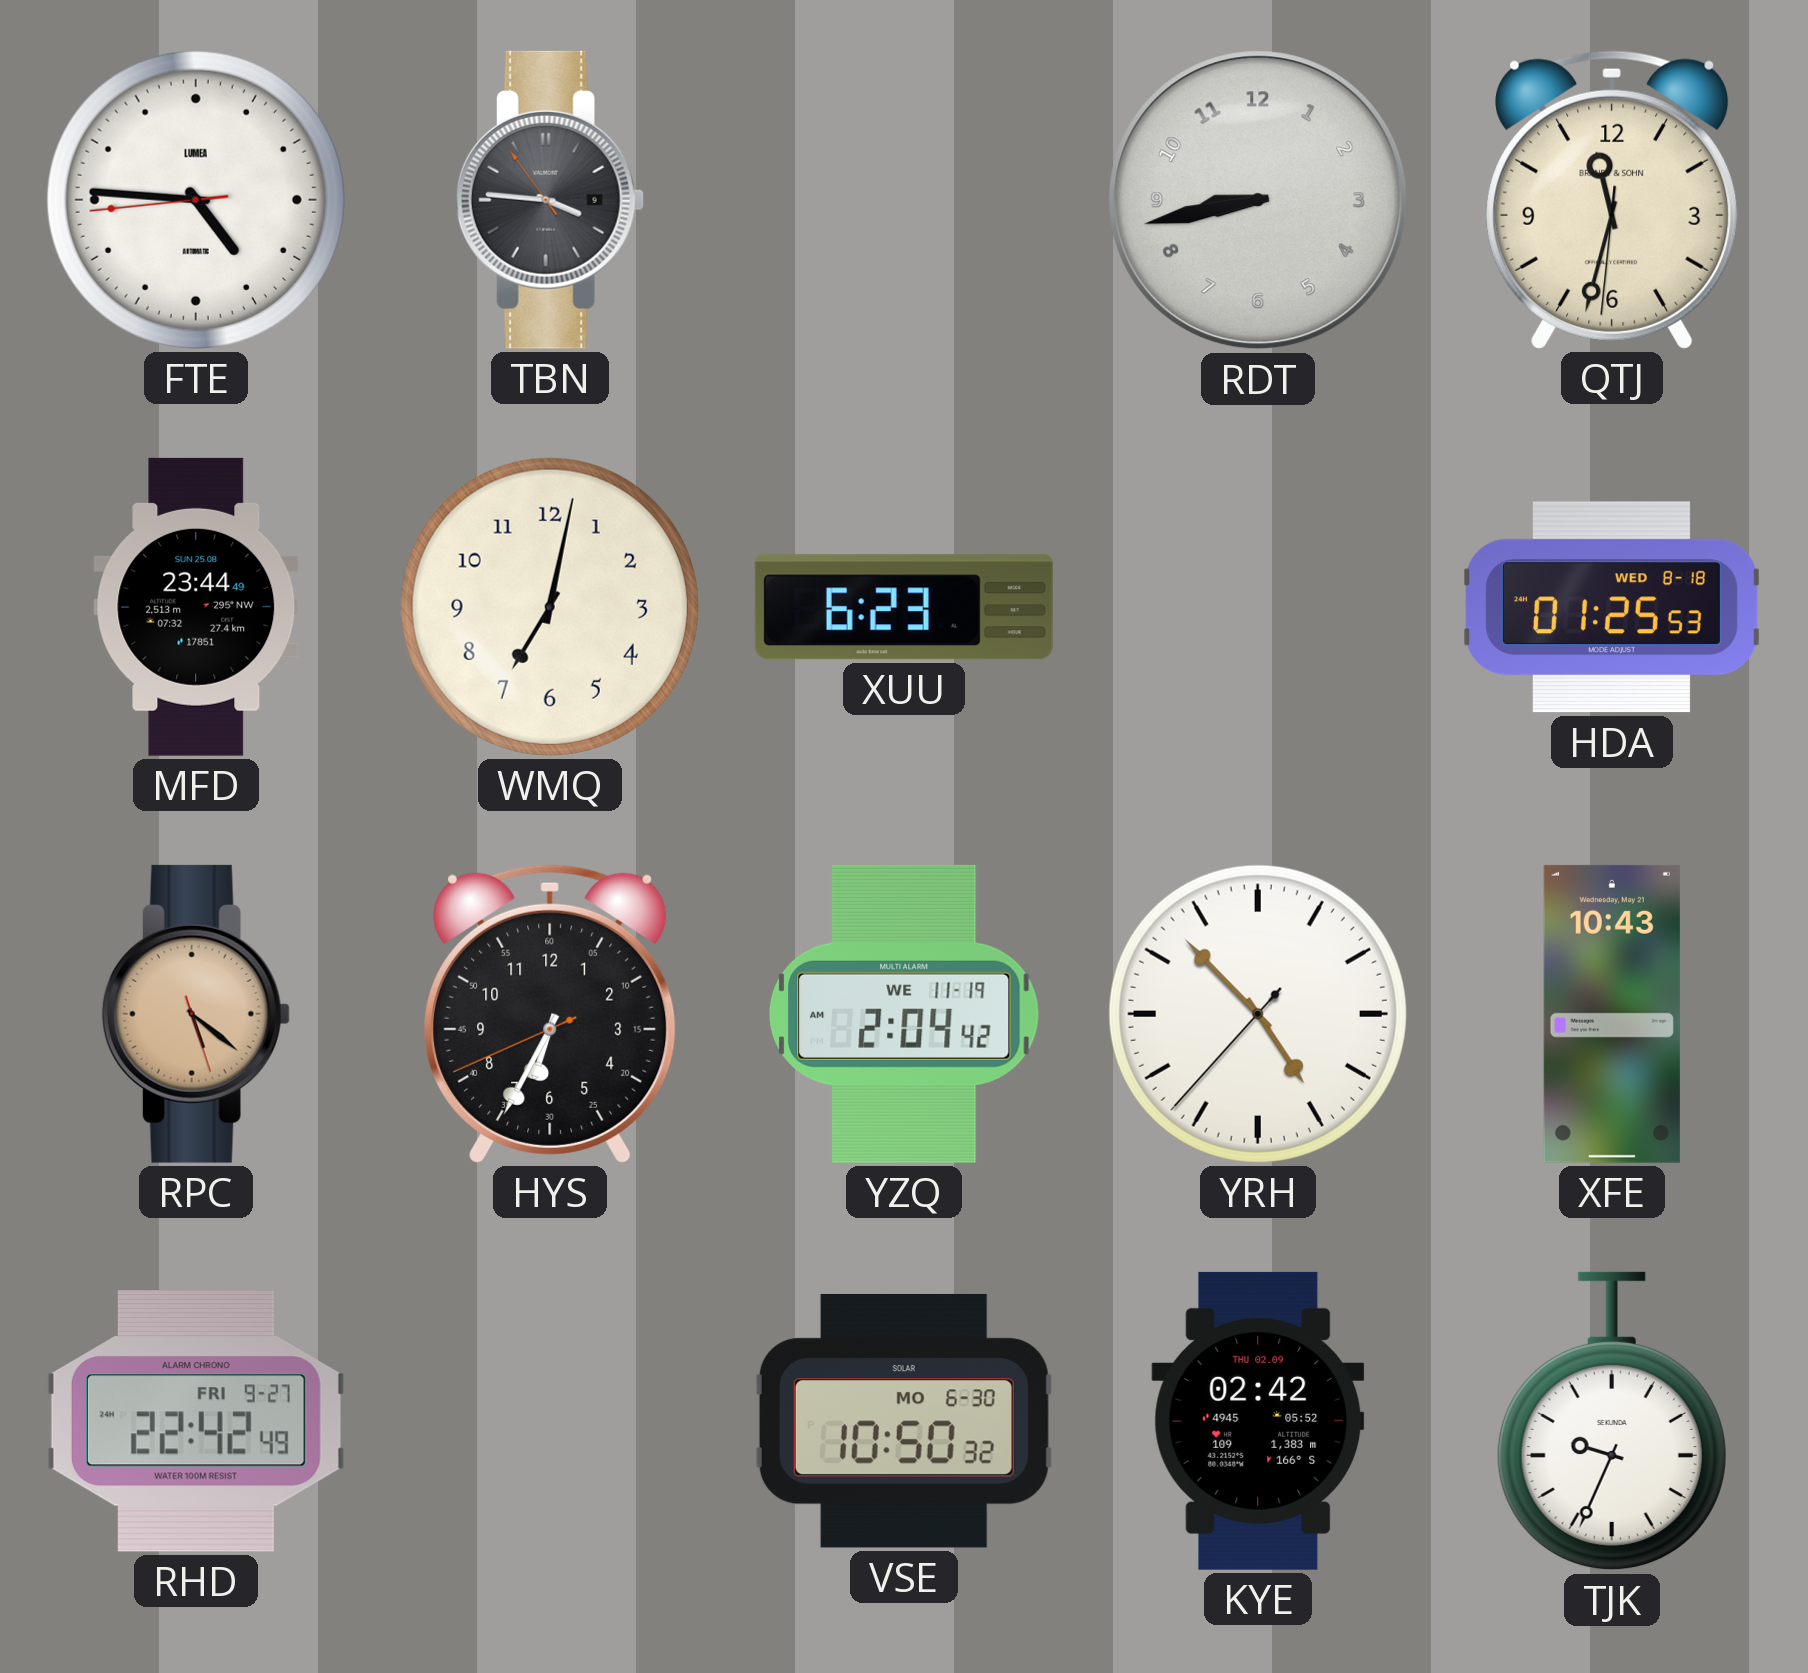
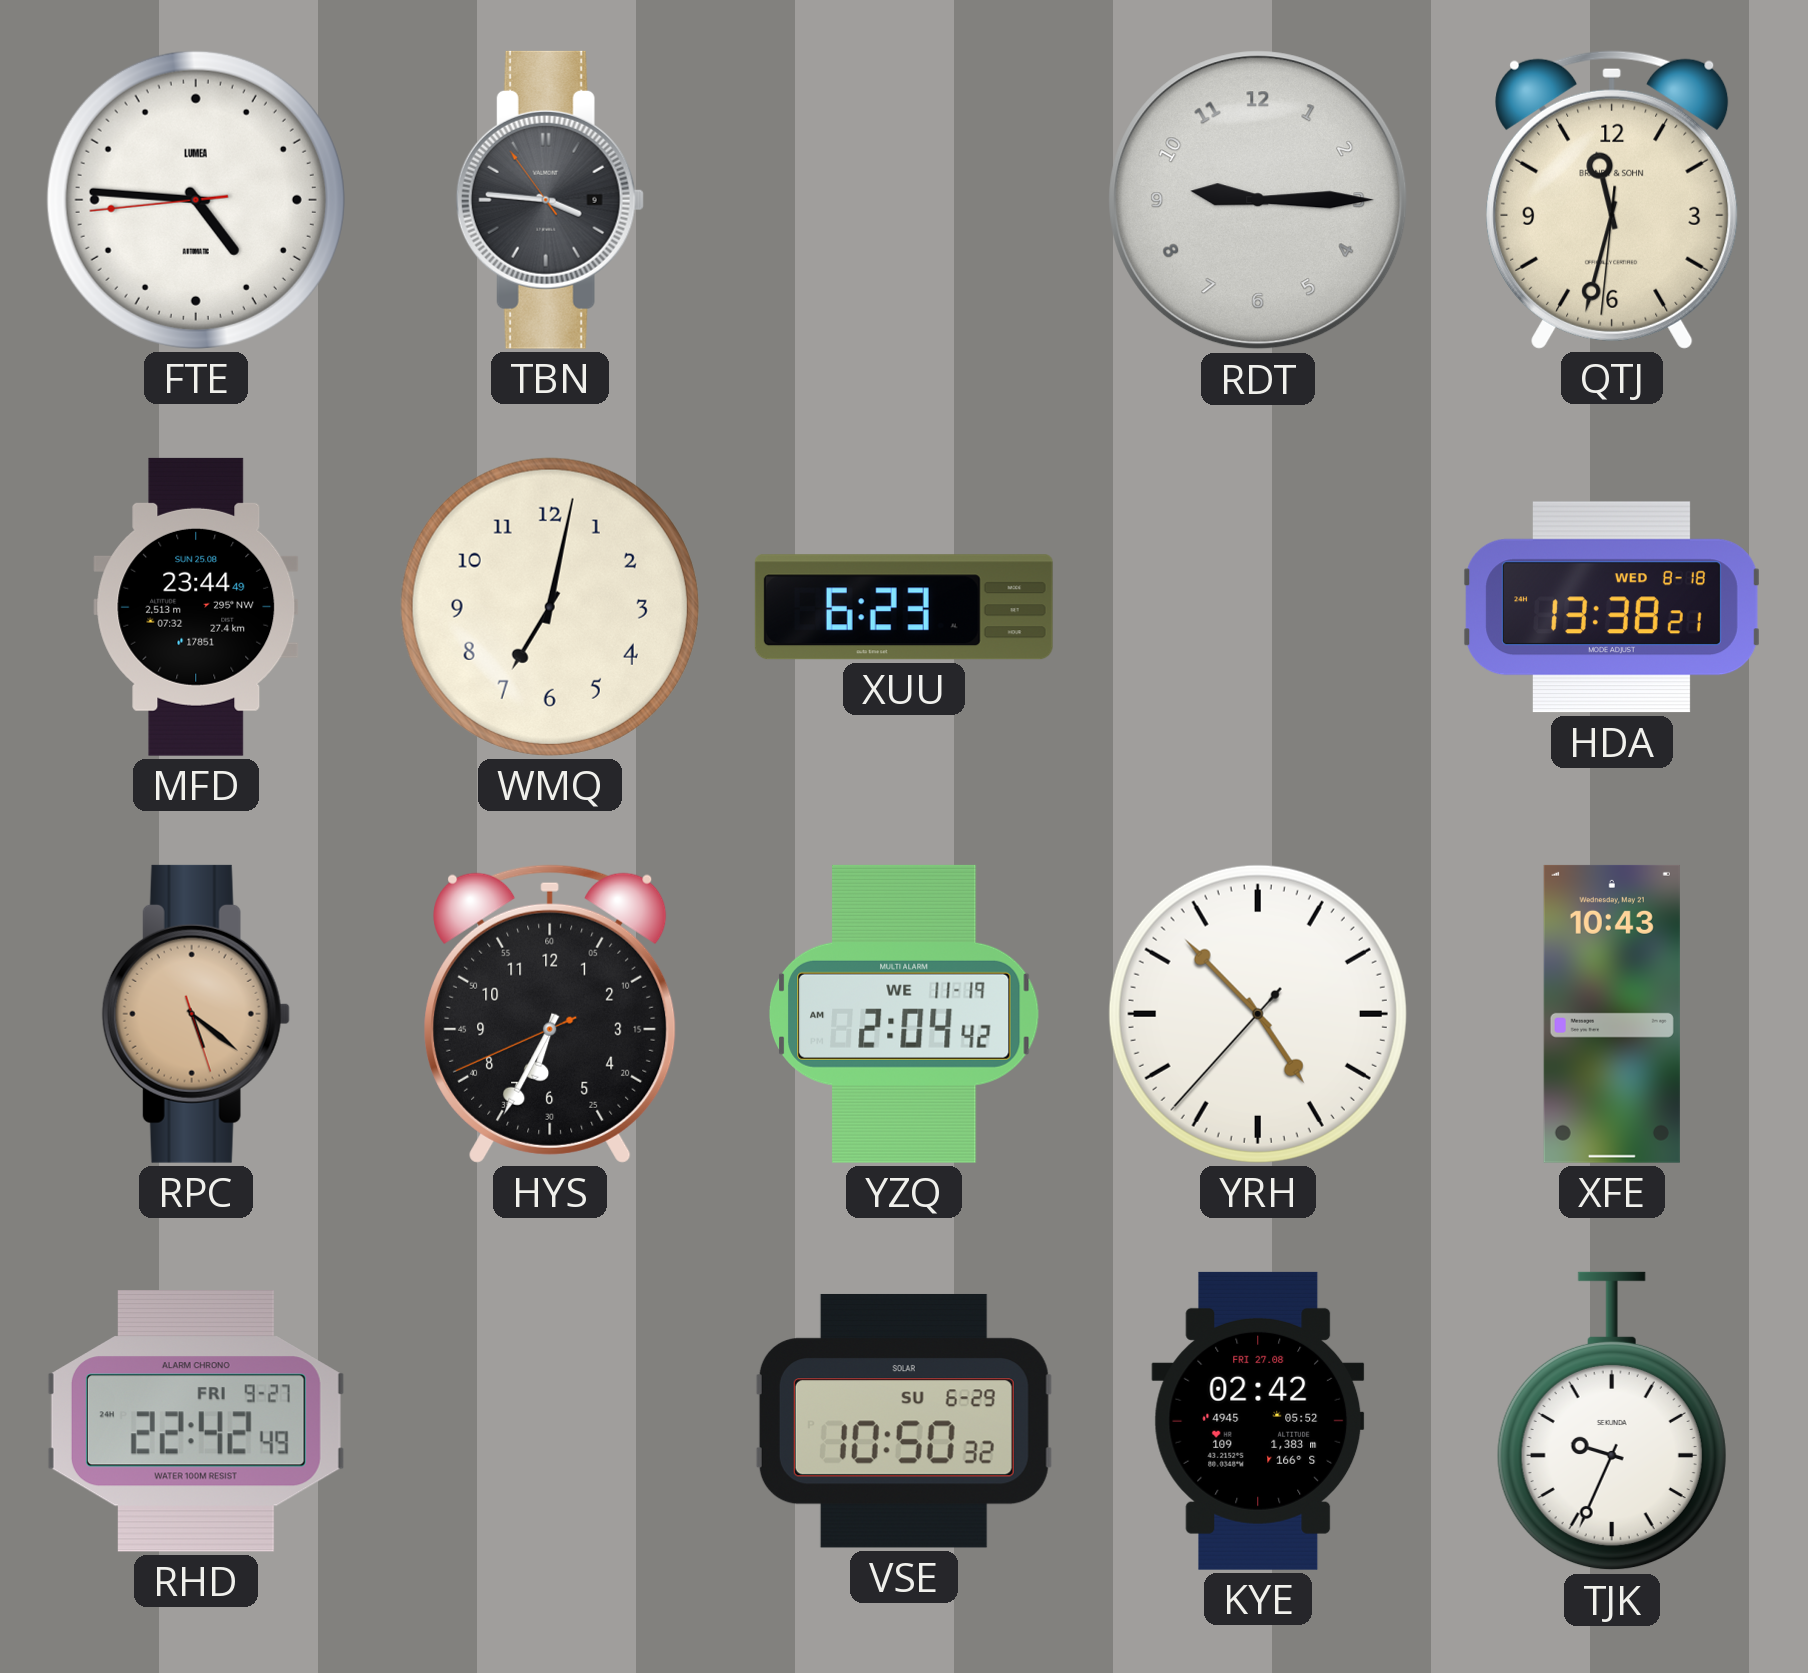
RDT: 8:43 -> 9:15 (1258, 200)
HDA: 01:25 -> 13:38 (1612, 607)
VSE date: MO 6-30 -> SU 6-29 (904, 1421)
KYE date: THU 02.09 -> FRI 27.08 (1258, 1421)
